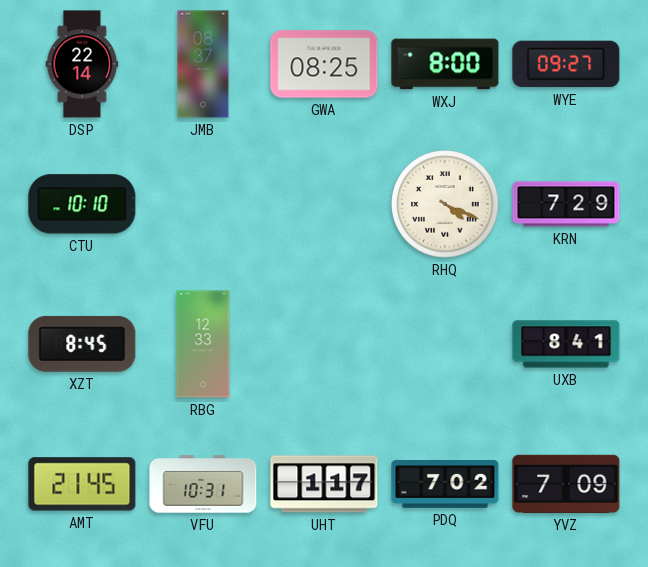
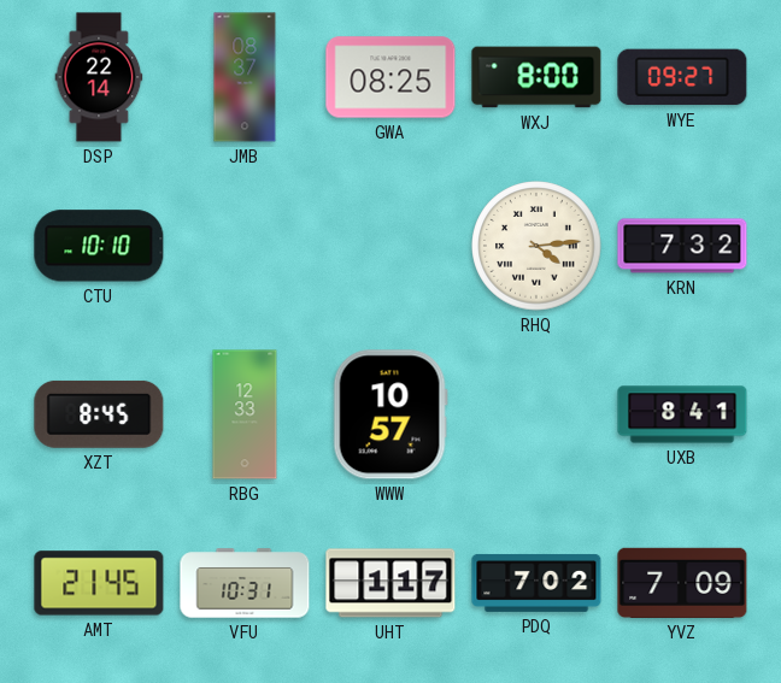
RHQ: 4:19 -> 4:14 (536, 246)
KRN: 7:29 -> 7:32 (682, 246)
WWW: none -> 10:57 (390, 414)
